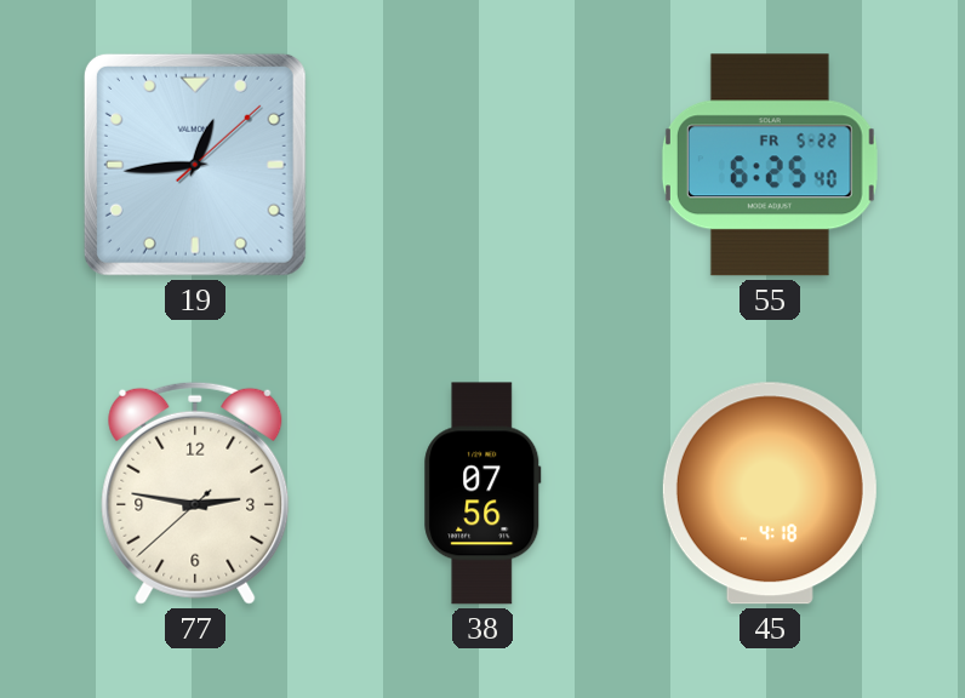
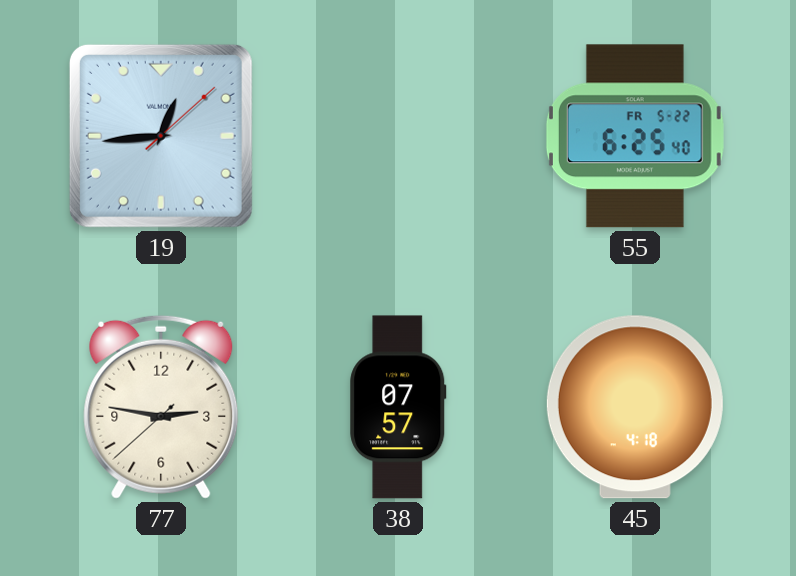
38: 07:56 -> 07:57 (398, 407)
